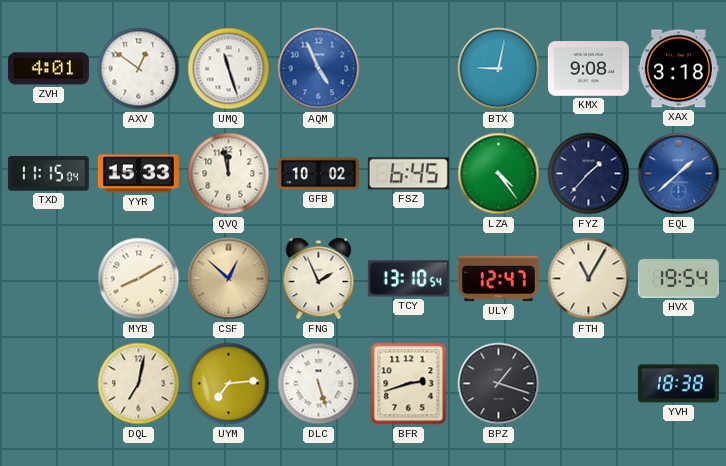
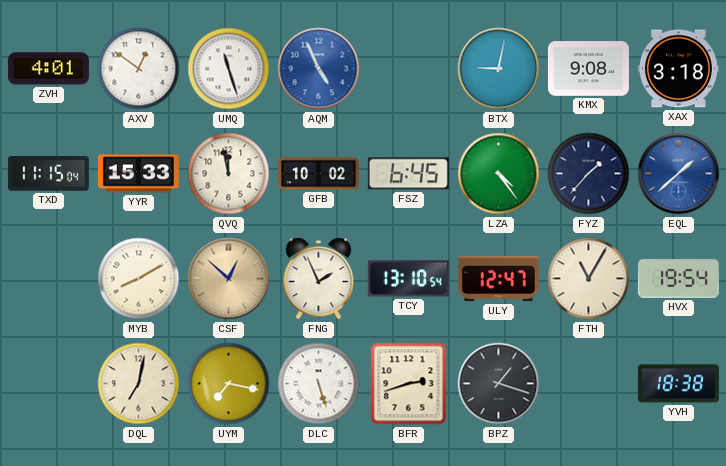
UYM: 7:14 -> 7:17 (229, 384)
